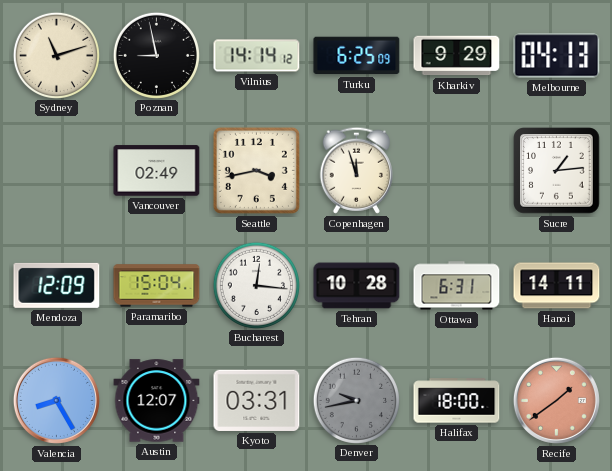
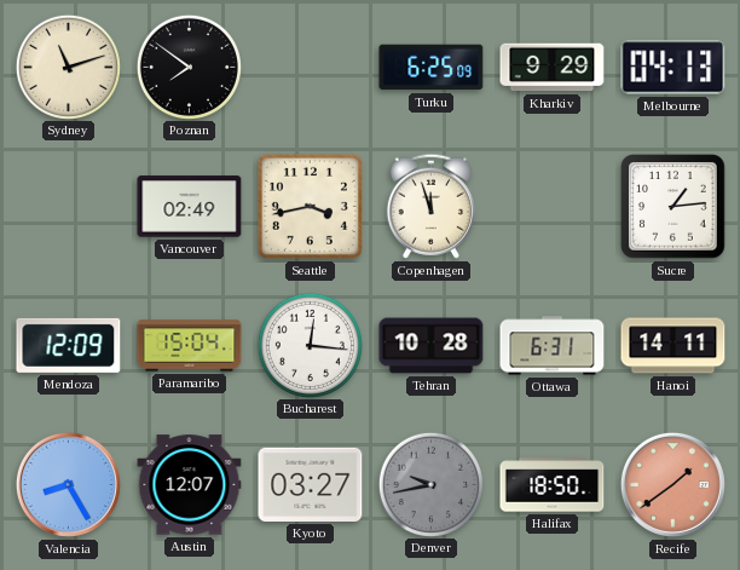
Poznan: 8:58 -> 7:51 (189, 67)
Vilnius: 14:14 -> none (257, 56)
Kyoto: 03:31 -> 03:27 (311, 484)
Halifax: 18:00 -> 18:50 (553, 485)
